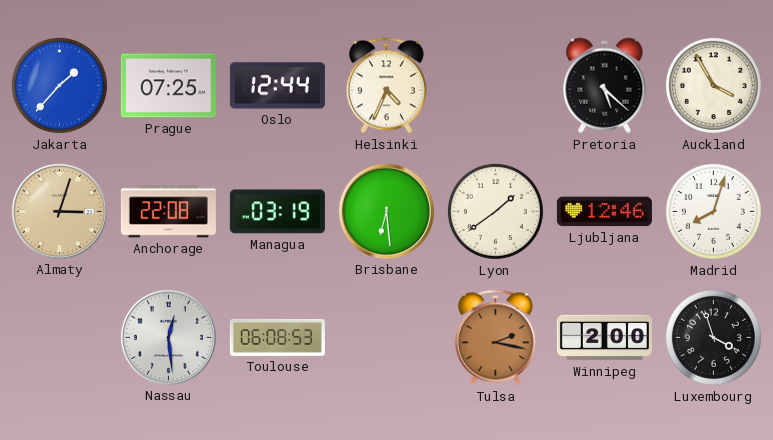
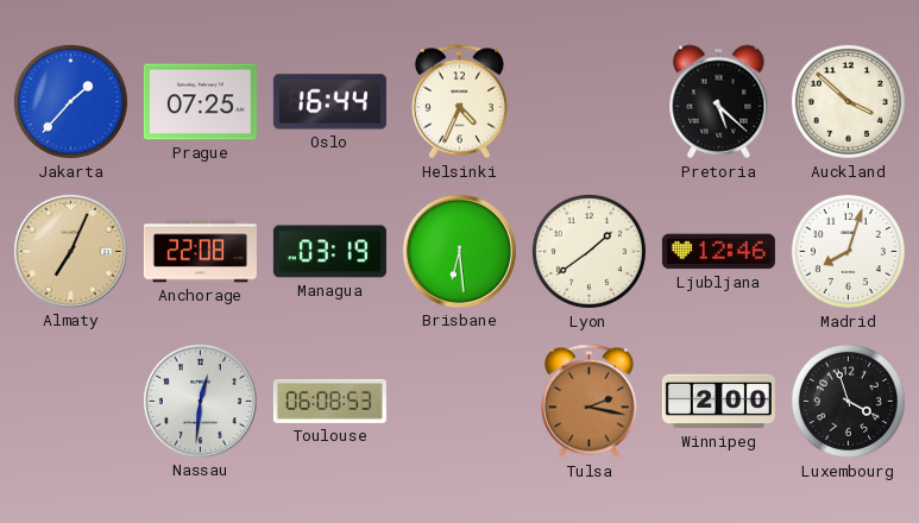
Oslo: 12:44 -> 16:44 (329, 102)
Auckland: 3:55 -> 3:52 (848, 101)
Almaty: 3:03 -> 7:04 (70, 251)
Nassau: 12:29 -> 12:31 (200, 401)
